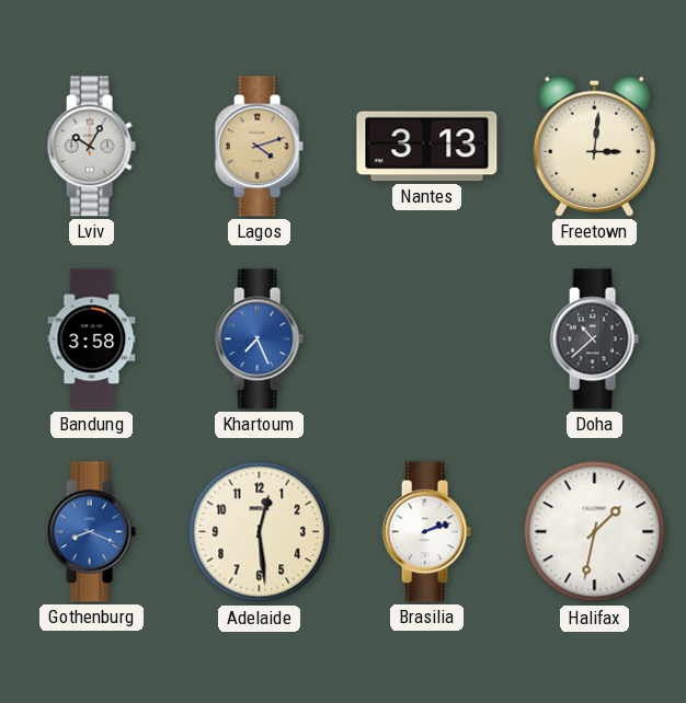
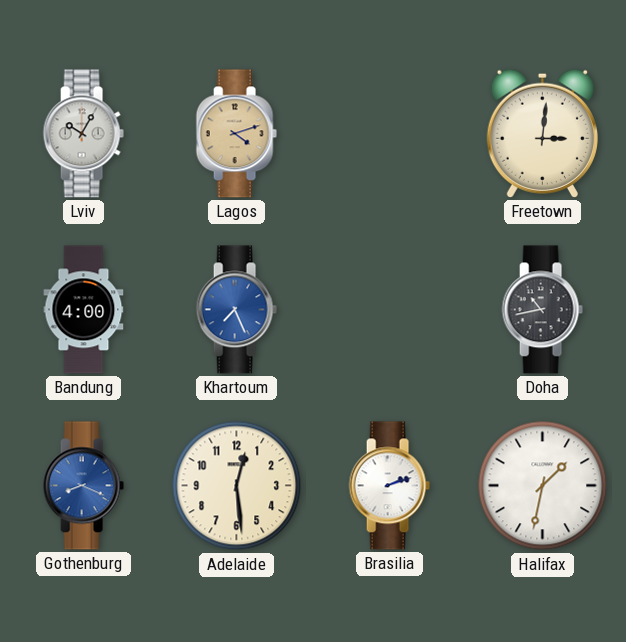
Nantes: 3:13 -> none (427, 147)
Bandung: 3:58 -> 4:00 (84, 310)
Doha: 10:38 -> 10:43 (542, 310)
